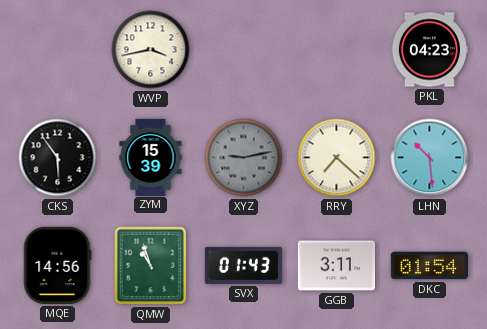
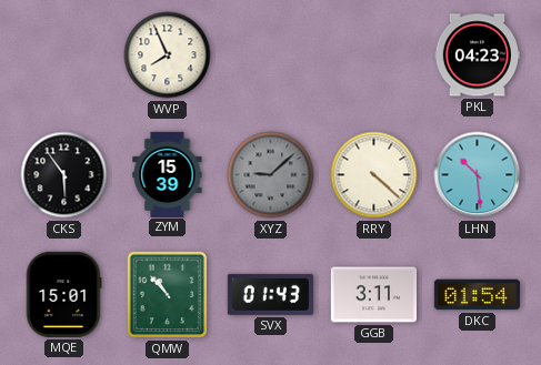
WVP: 3:43 -> 7:56 (168, 55)
XYZ: 9:13 -> 9:08 (271, 175)
RRY: 7:22 -> 4:22 (374, 175)
MQE: 14:56 -> 15:01 (63, 294)
QMW: 10:57 -> 10:53 (168, 295)
